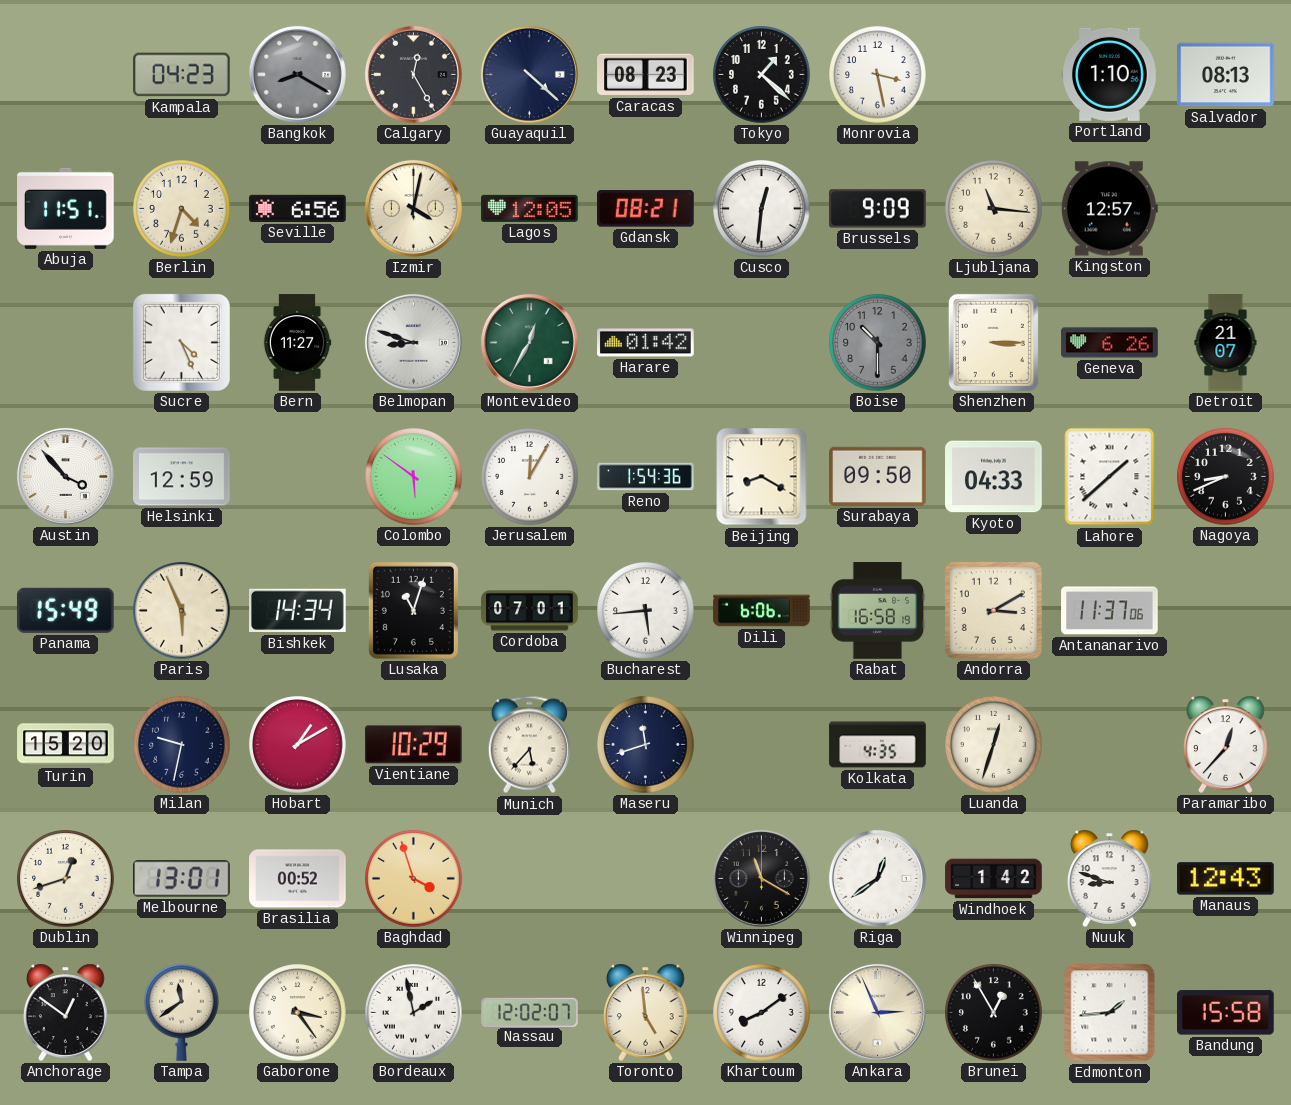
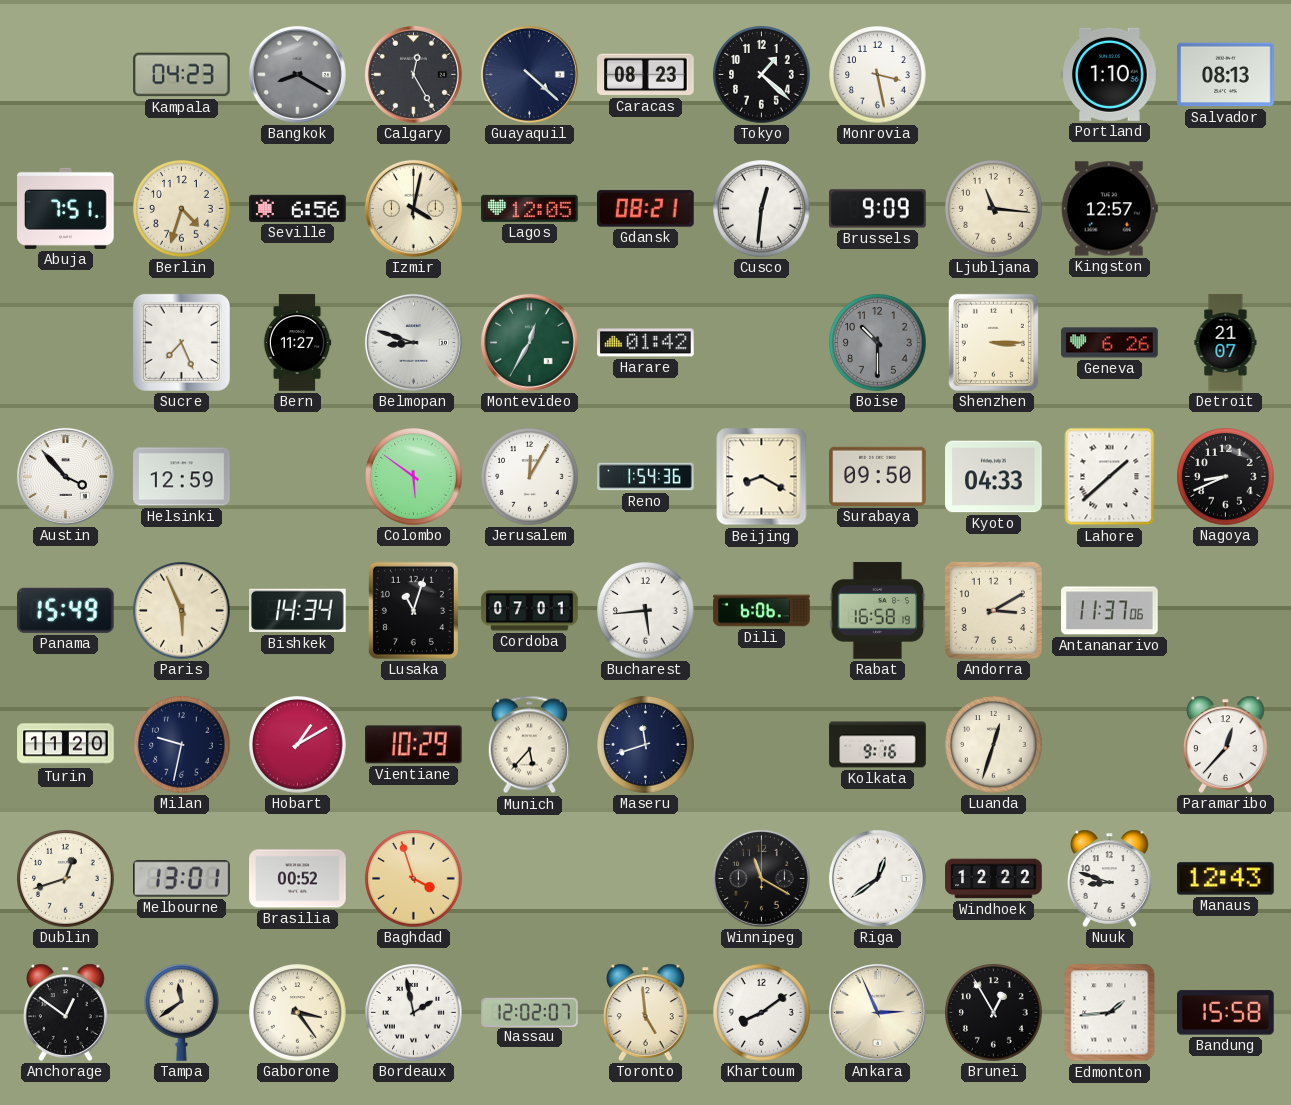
Abuja: 11:51 -> 7:51 (66, 208)
Sucre: 4:26 -> 7:26 (181, 342)
Turin: 15:20 -> 11:20 (66, 745)
Kolkata: 4:35 -> 9:16 (878, 745)
Windhoek: 1:42 -> 12:22 (994, 879)
